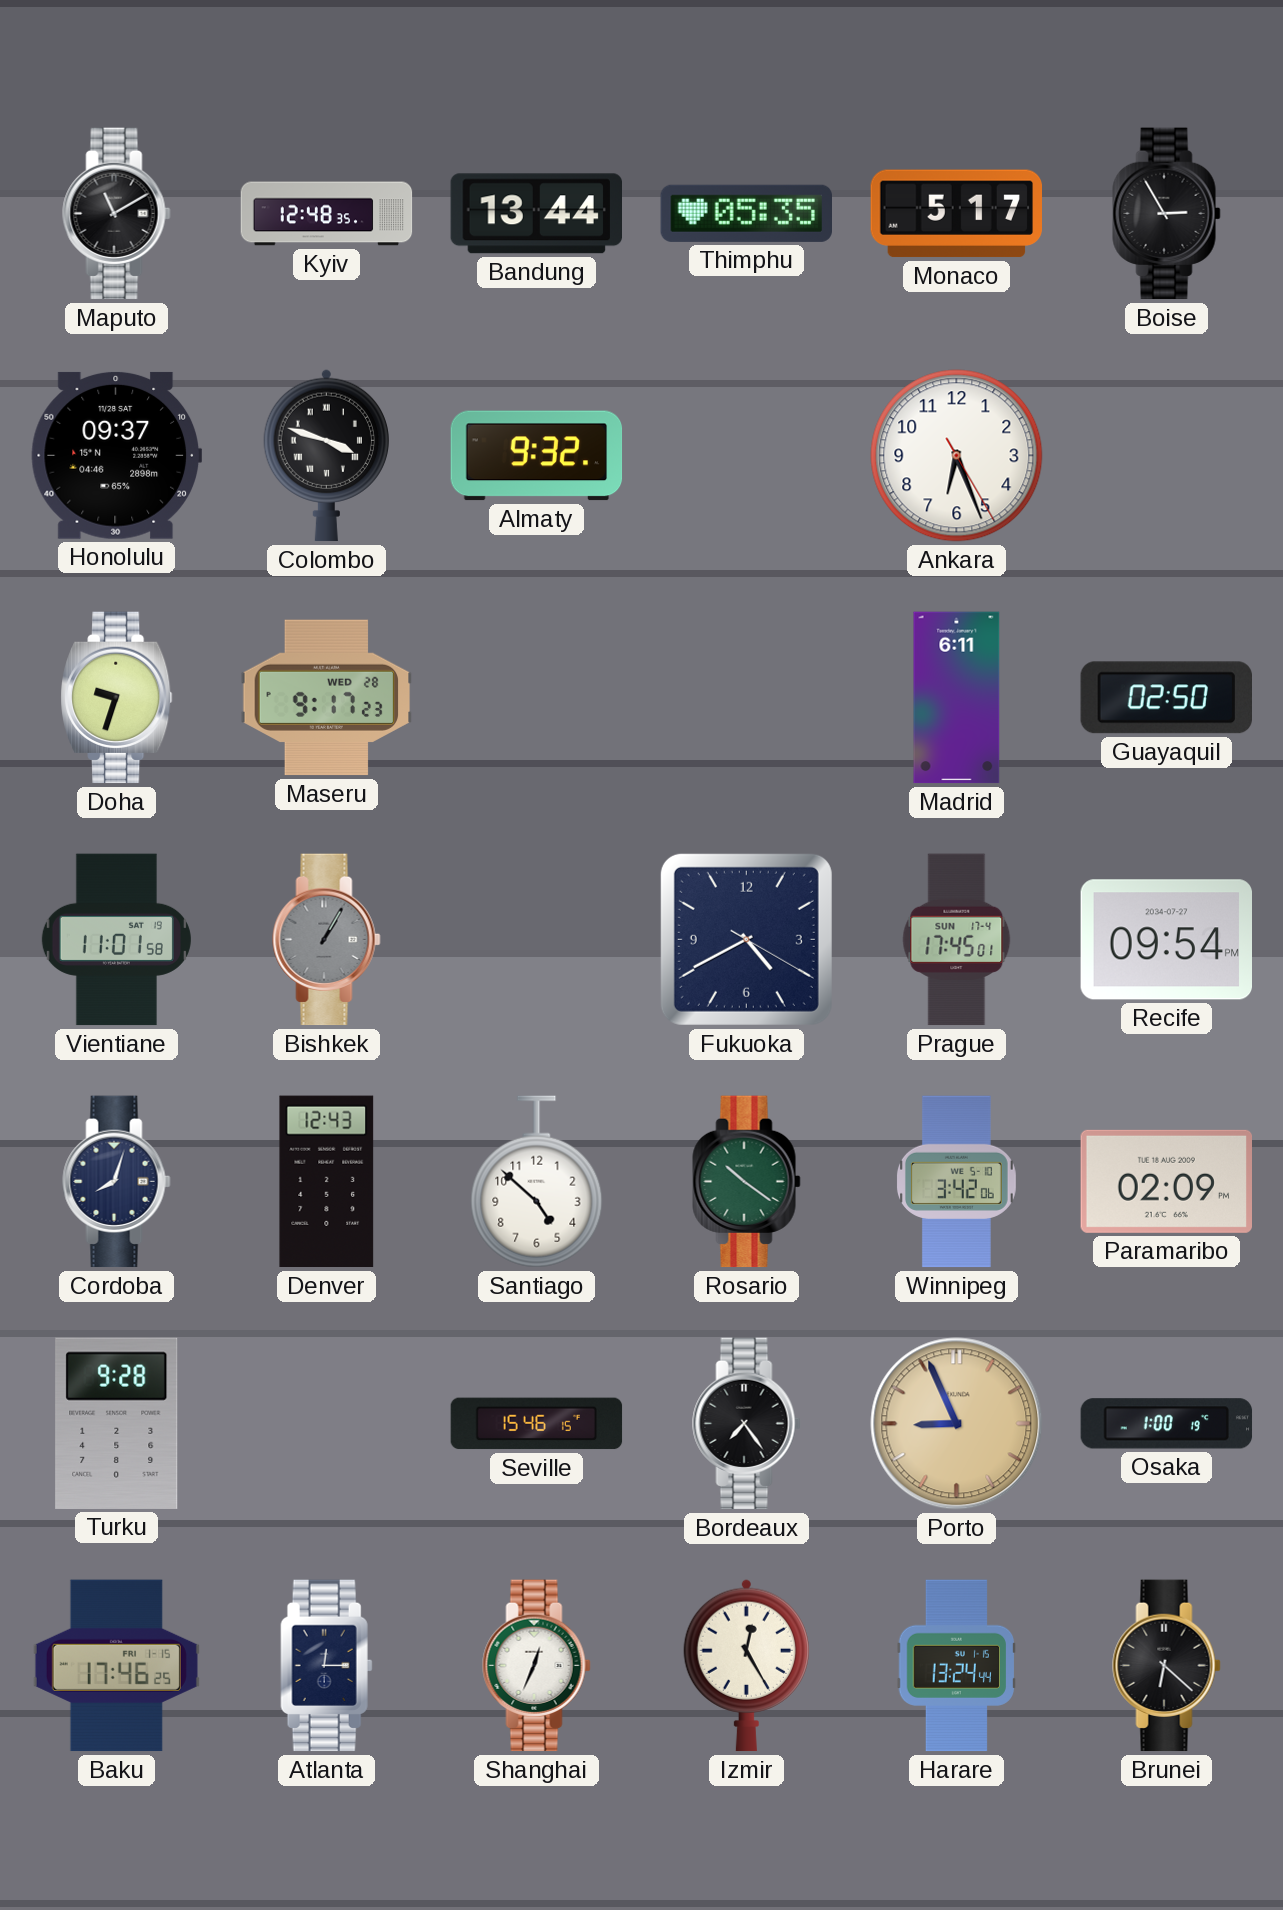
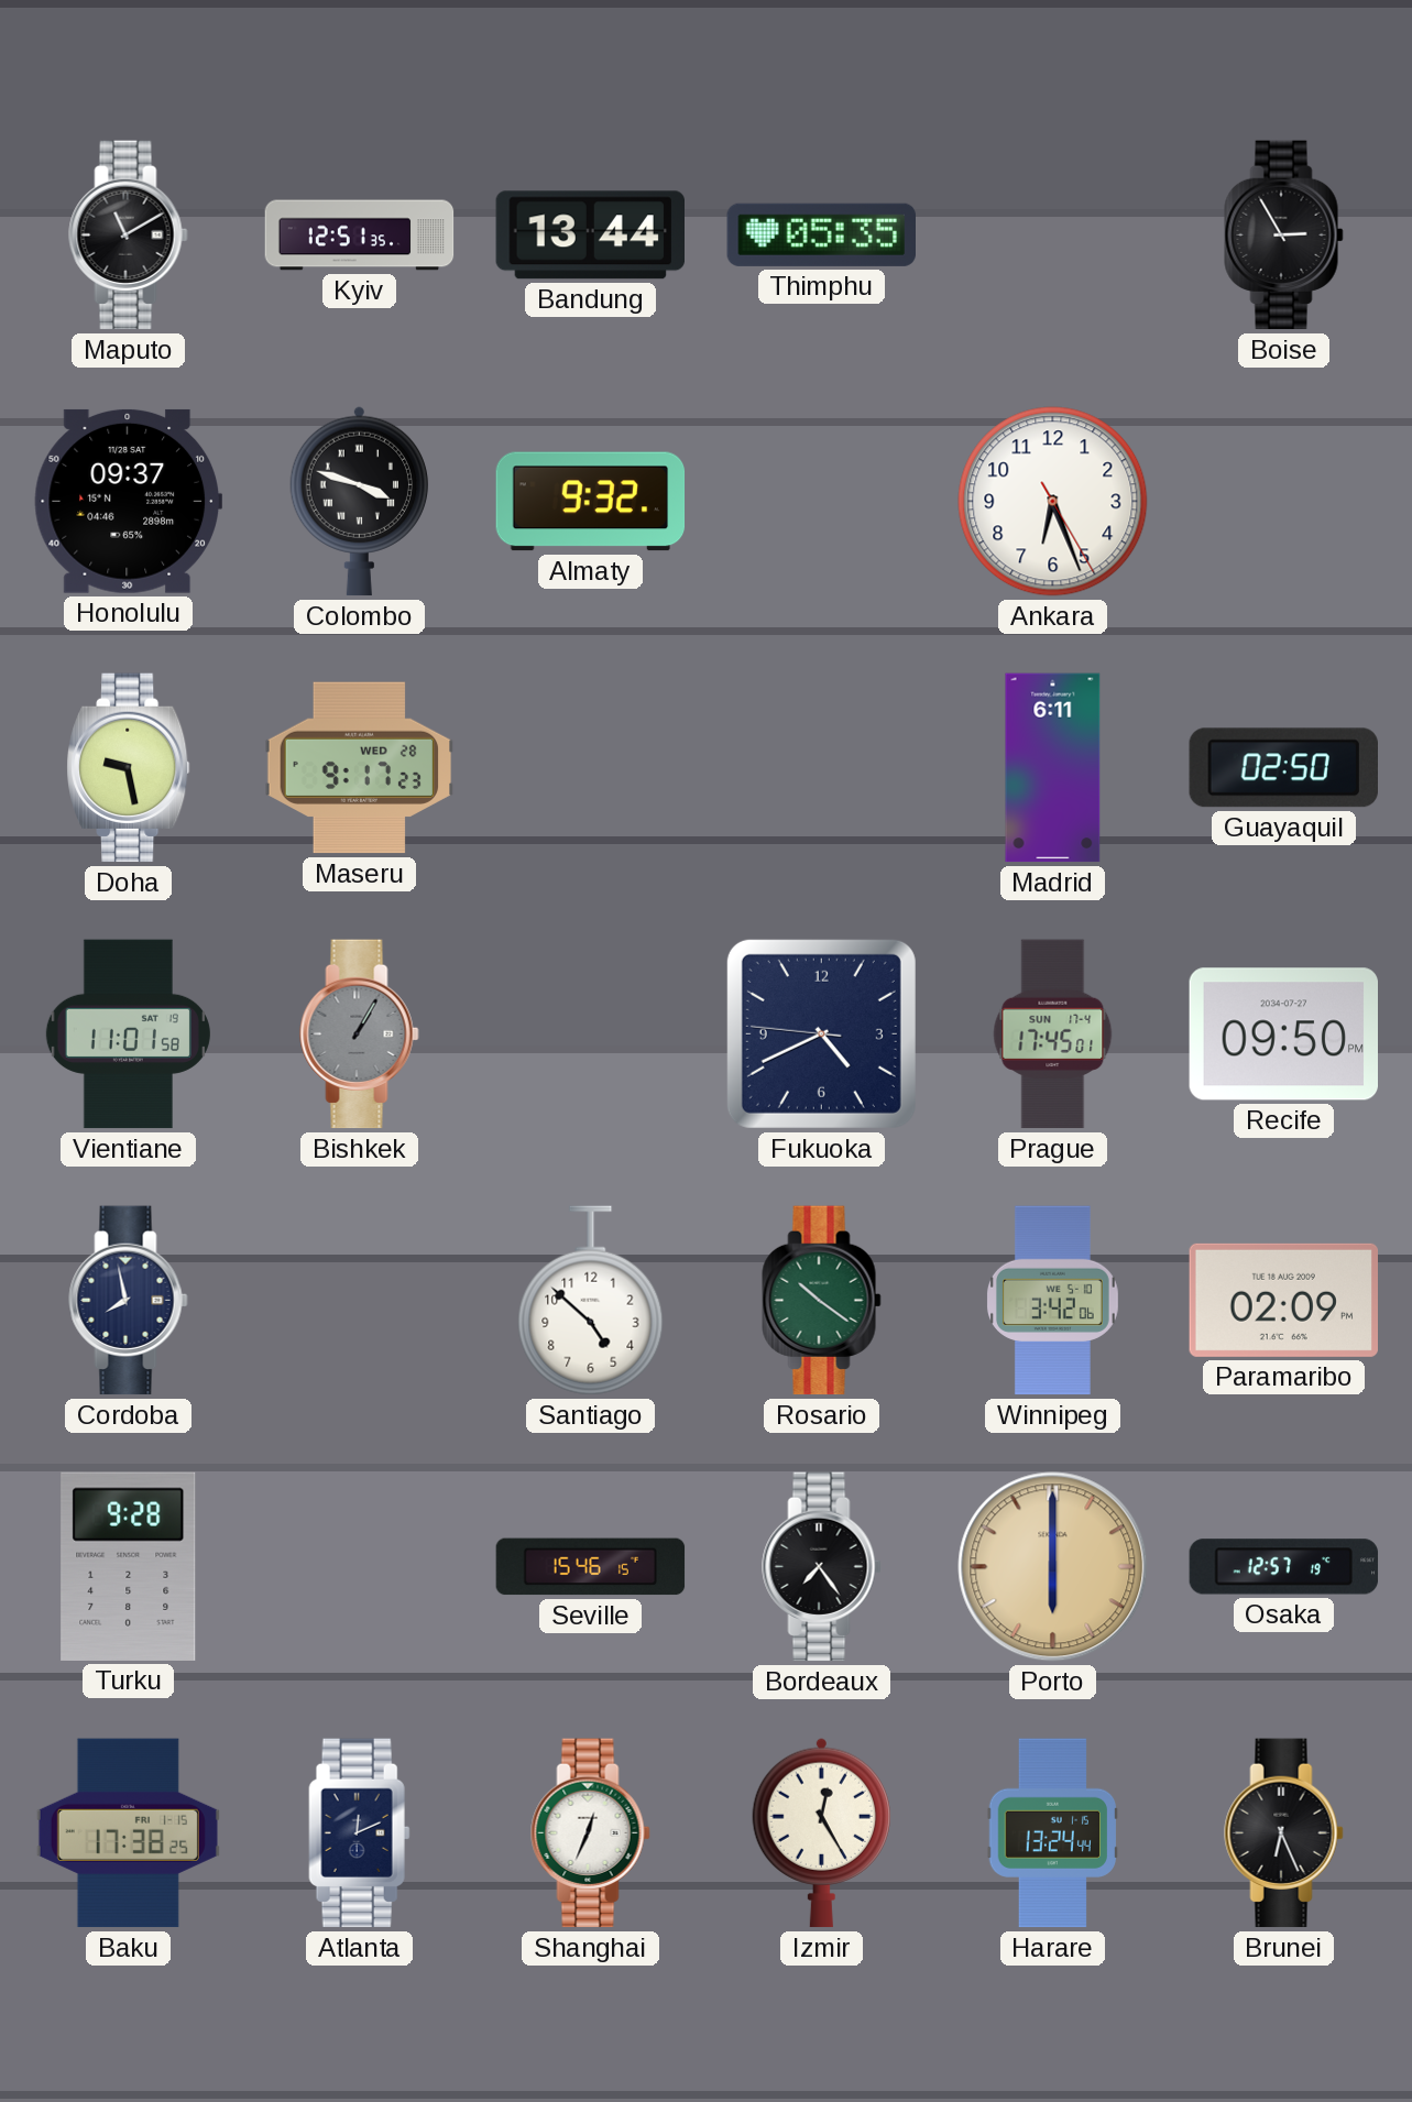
Kyiv: 12:48 -> 12:51 (360, 236)
Monaco: 5:17 -> none (956, 214)
Doha: 9:33 -> 9:28 (129, 768)
Fukuoka: 4:40:20 -> 4:40:46 (821, 1033)
Recife: 09:54 -> 09:50 (1284, 1034)
Cordoba: 8:03 -> 7:58 (129, 1301)
Denver: 12:43 -> none (327, 1182)
Porto: 8:56 -> 6:00 (1053, 1567)
Osaka: 1:00 -> 12:57 (1284, 1567)
Baku: 17:46 -> 17:38 (128, 1833)
Atlanta: 12:15 -> 12:11 (360, 1833)
Brunei: 6:22 -> 6:26 (1284, 1833)
